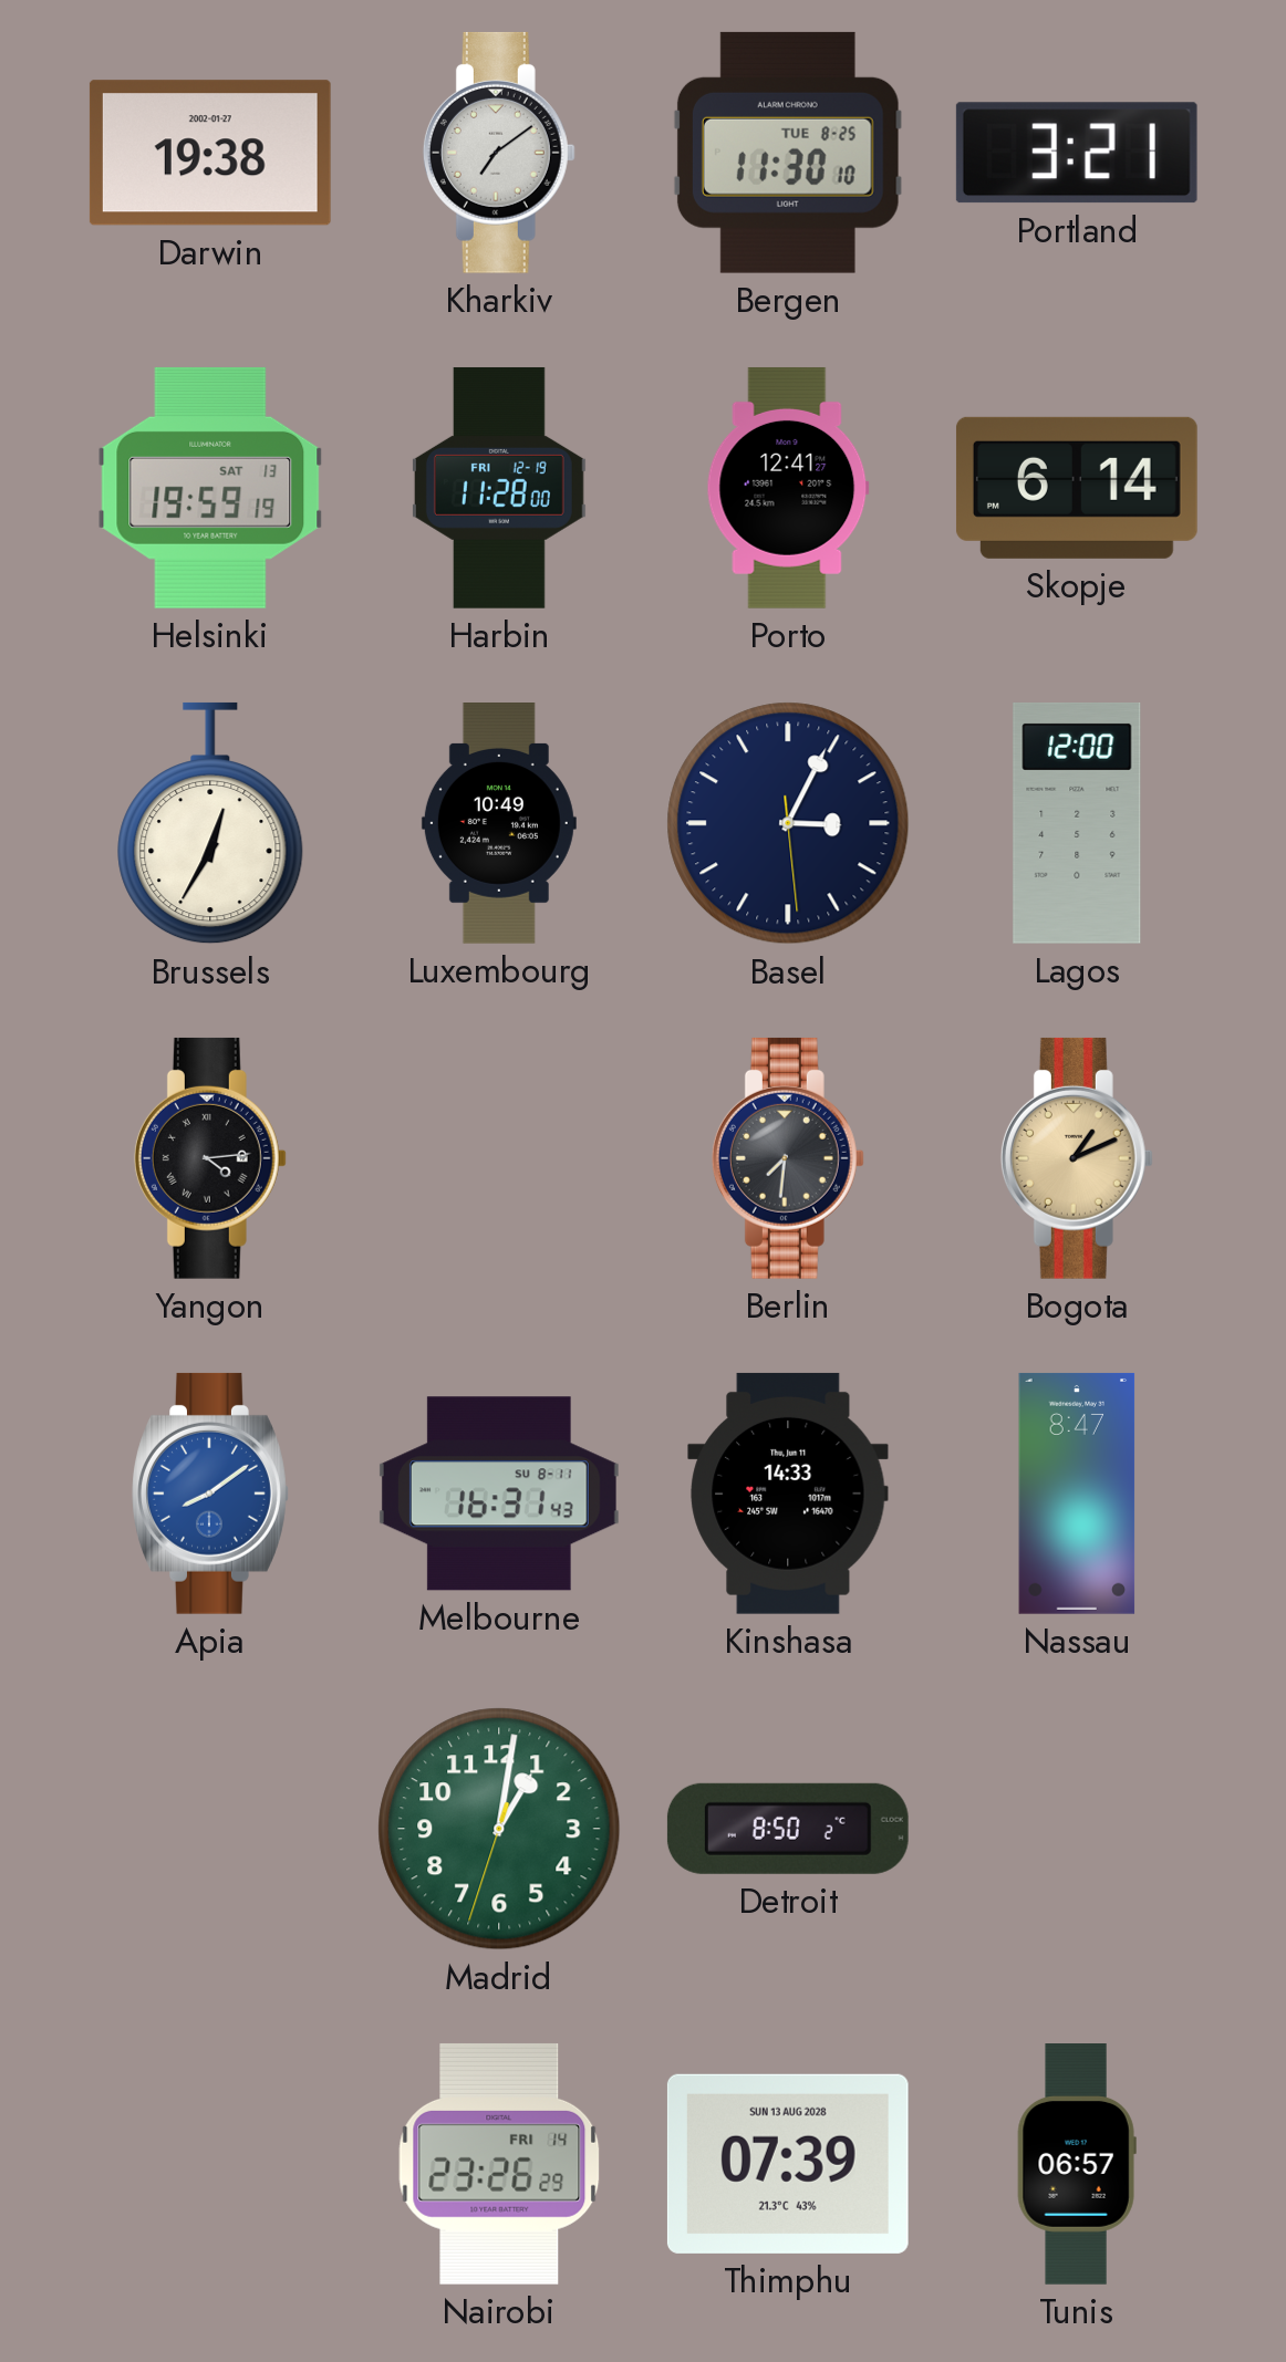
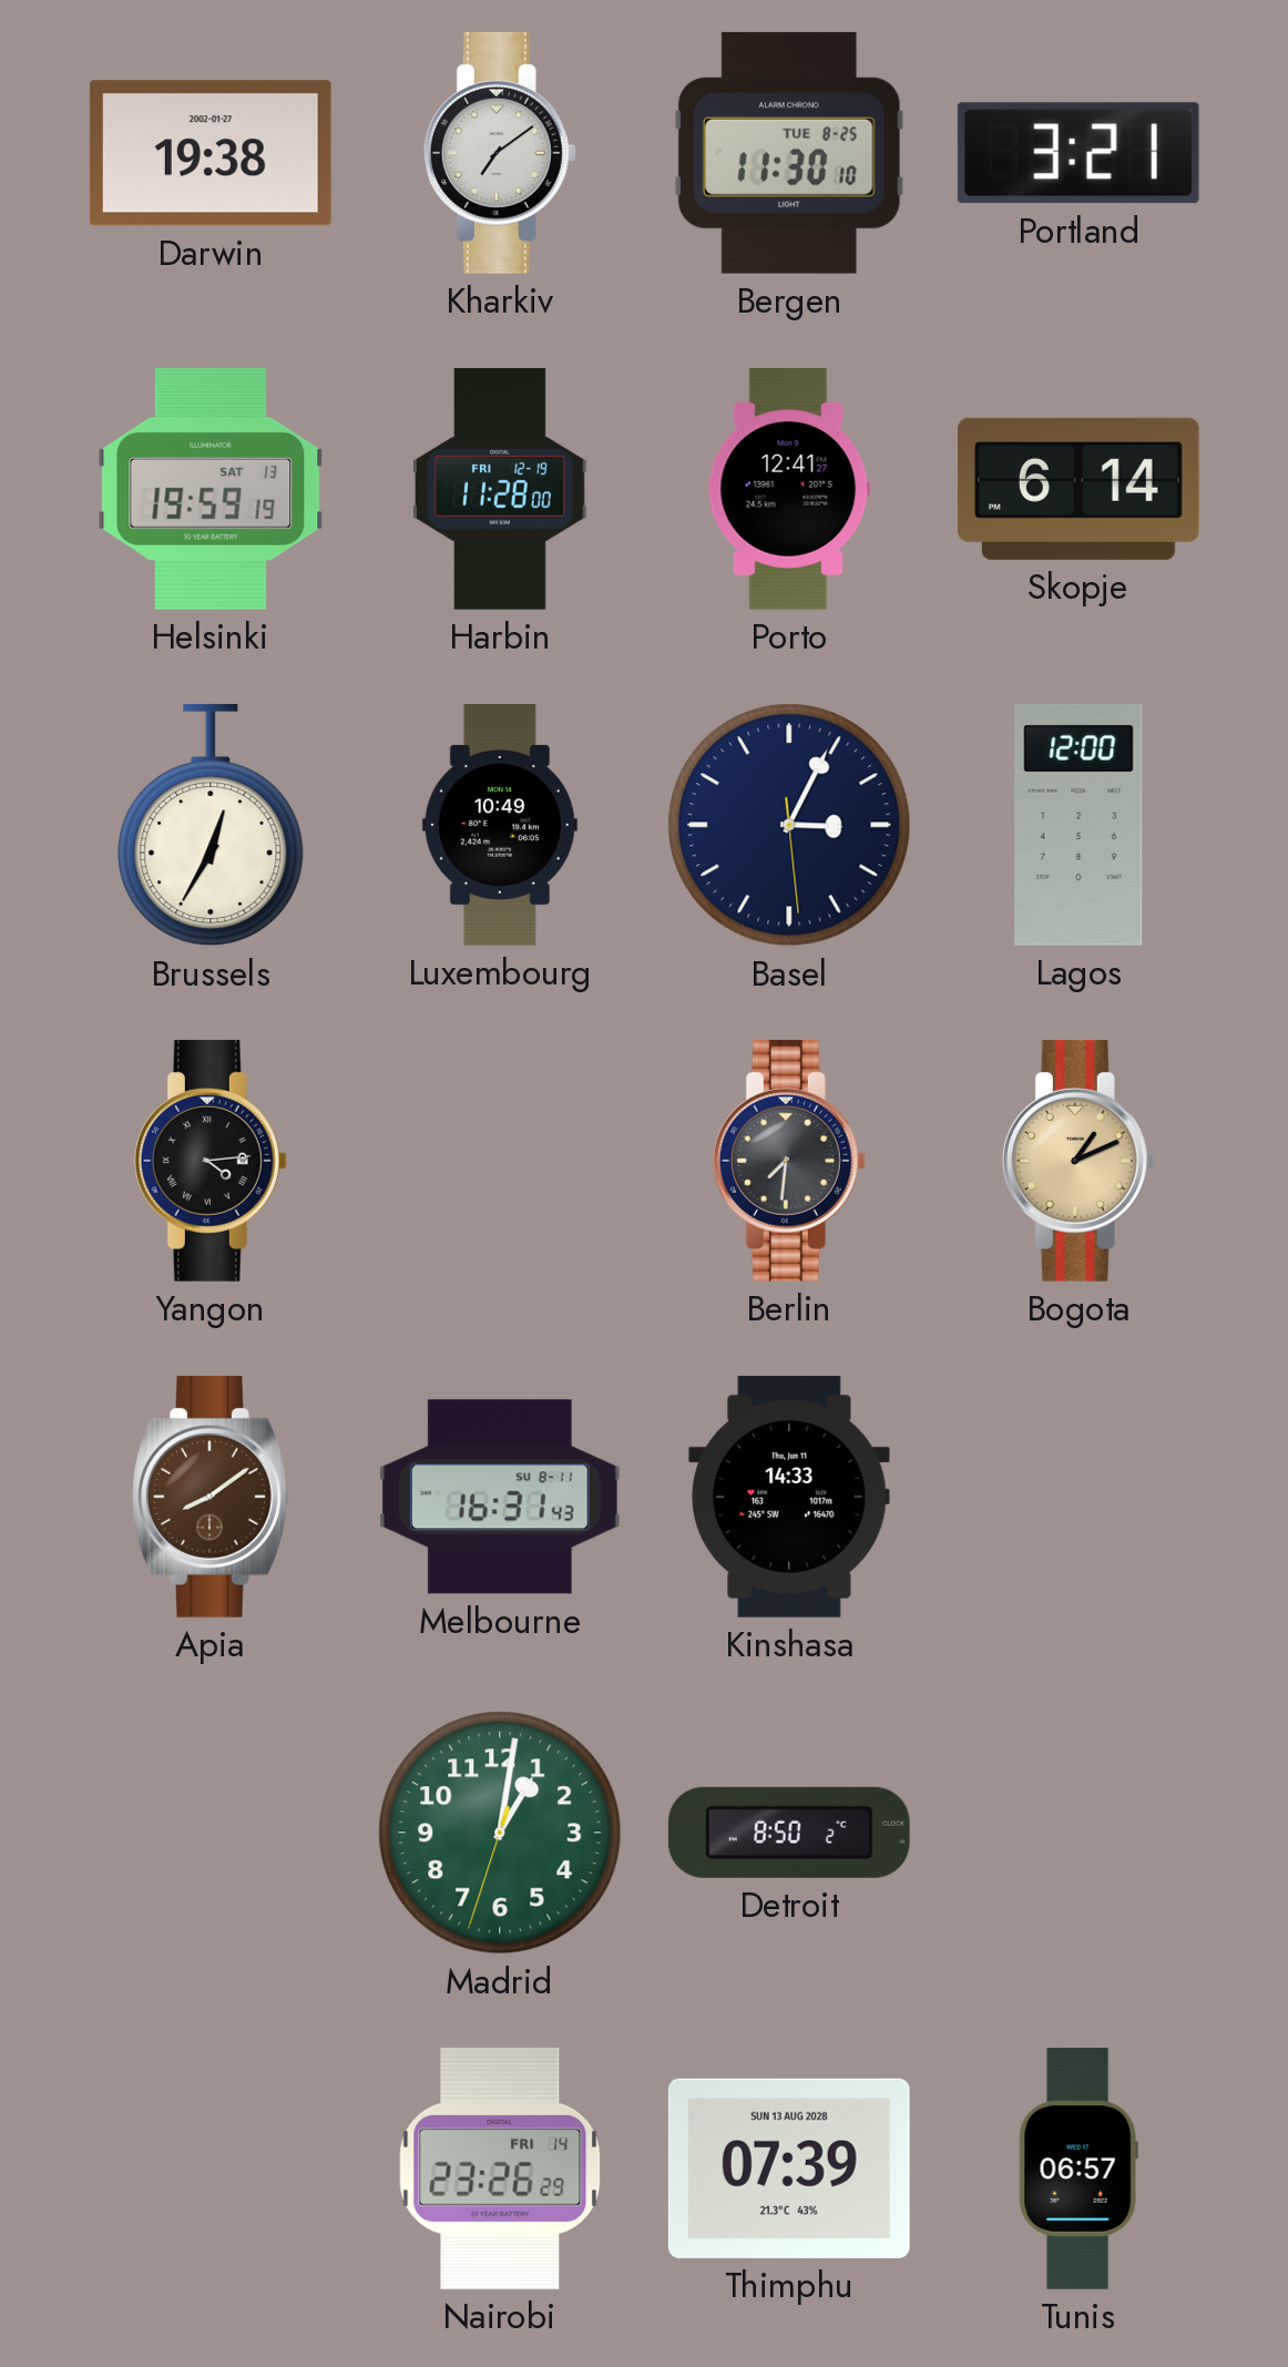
Apia dial: blue -> brown (211, 1497)
Nassau: 8:47 -> none (1077, 1494)
